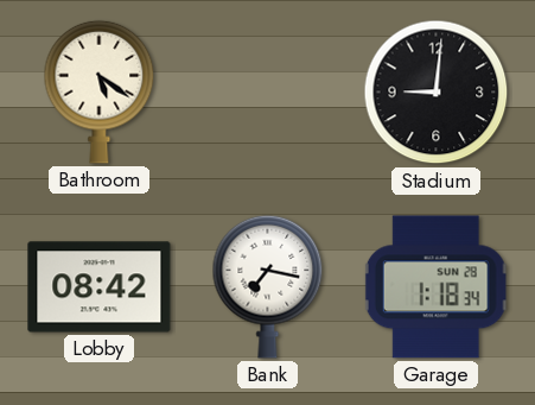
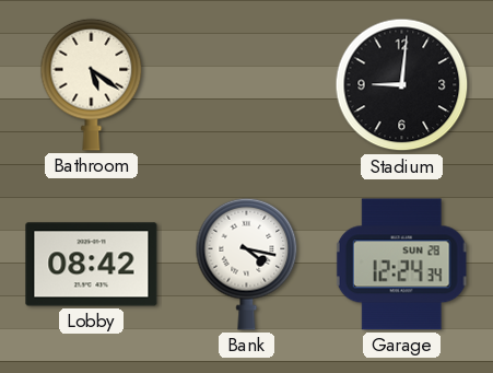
Bank: 7:17 -> 4:17 (247, 264)
Garage: 1:18 -> 12:24 (401, 265)
